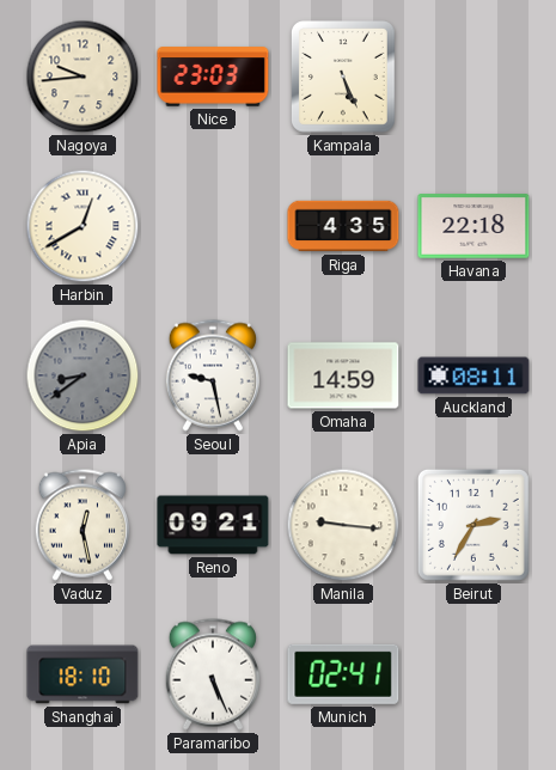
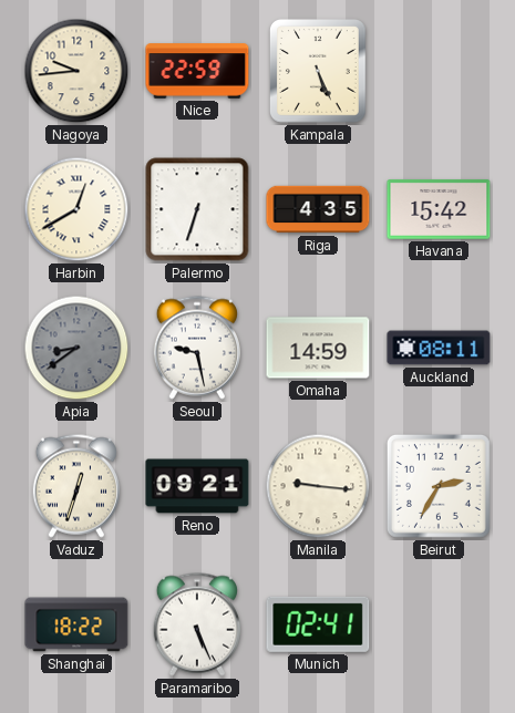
Nice: 23:03 -> 22:59 (197, 71)
Palermo: none -> 6:33 (197, 209)
Havana: 22:18 -> 15:42 (439, 209)
Vaduz: 12:28 -> 12:33 (76, 486)
Shanghai: 18:10 -> 18:22 (76, 624)
